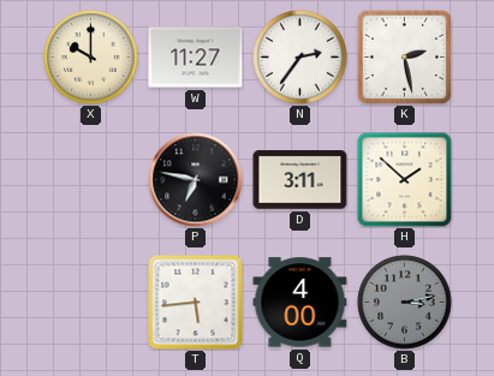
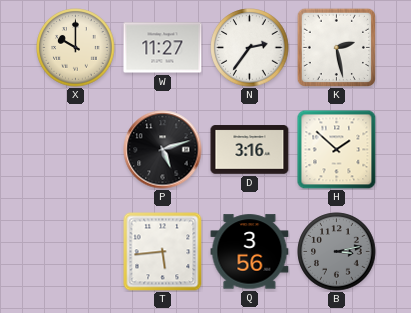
P: 6:47 -> 5:12 (163, 150)
D: 3:11 -> 3:16 (250, 150)
Q: 4:00 -> 3:56 (250, 252)
